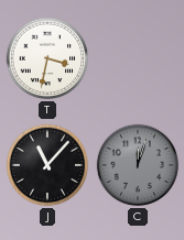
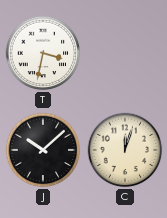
J: 11:07 -> 10:08 (43, 150)
C dial: grey -> cream (125, 150)
